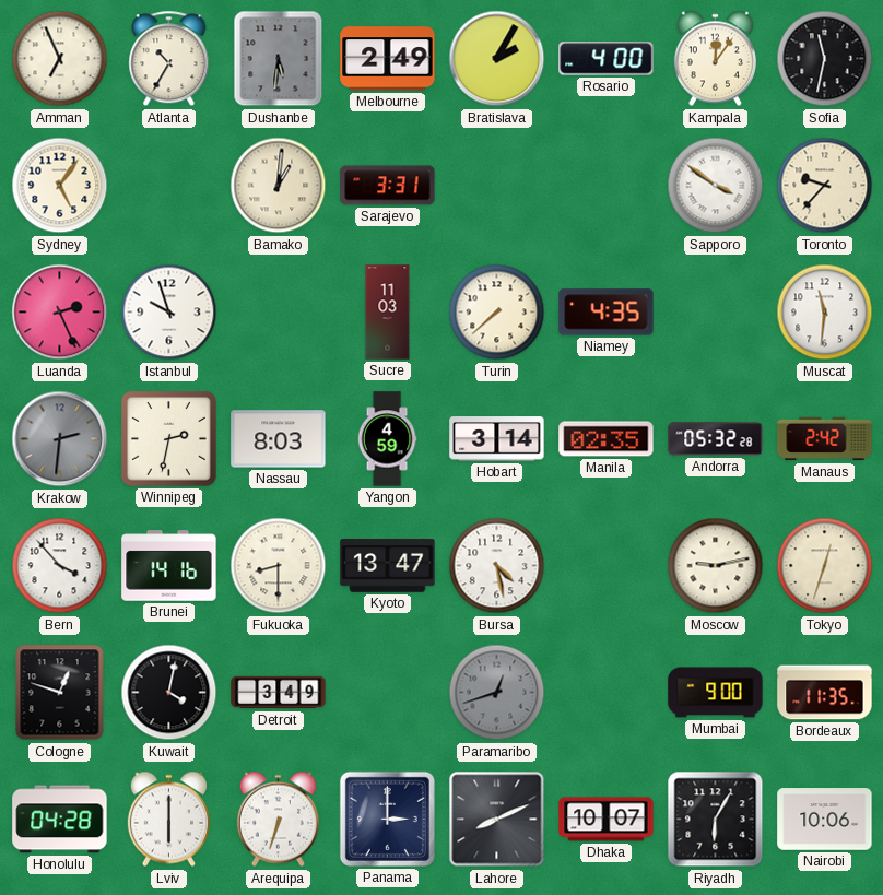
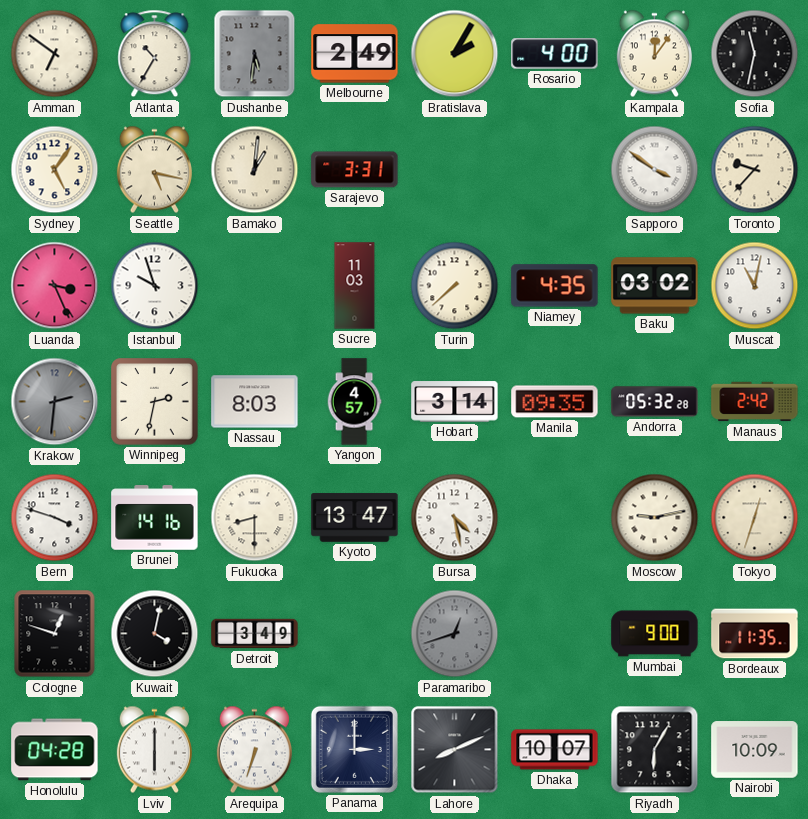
Amman: 6:56 -> 6:51 (55, 54)
Seattle: none -> 5:17 (154, 170)
Luanda: 2:26 -> 3:26 (55, 286)
Baku: none -> 03:02 (655, 286)
Muscat: 11:31 -> 11:02 (755, 286)
Yangon: 4:59 -> 4:57 (354, 402)
Manila: 02:35 -> 09:35 (555, 402)
Bern: 3:53 -> 3:48 (55, 518)
Nairobi: 10:06 -> 10:09 (755, 750)
